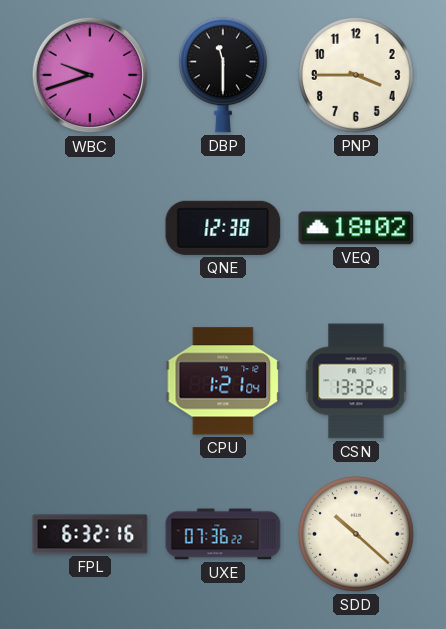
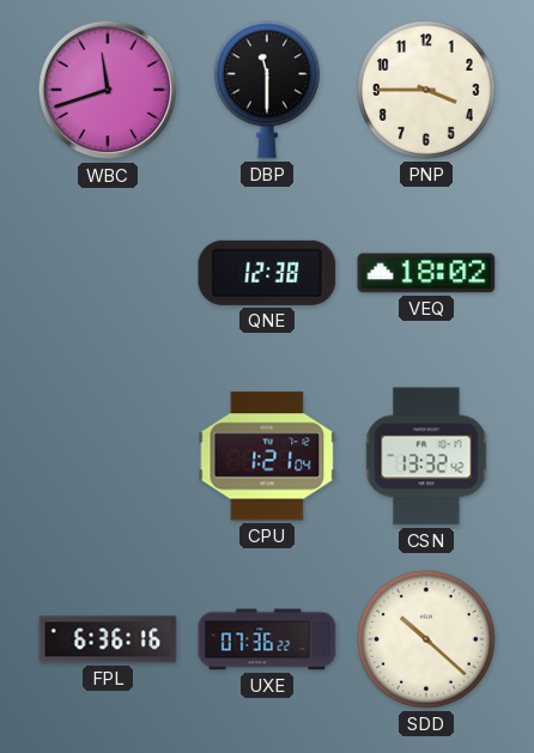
WBC: 9:42 -> 11:42 (108, 90)
FPL: 6:32 -> 6:36 (108, 639)
